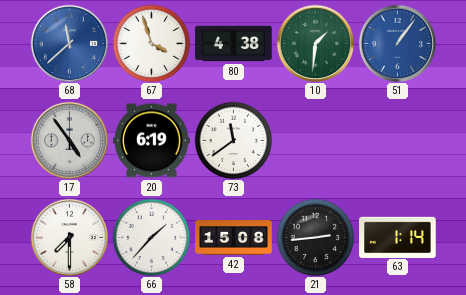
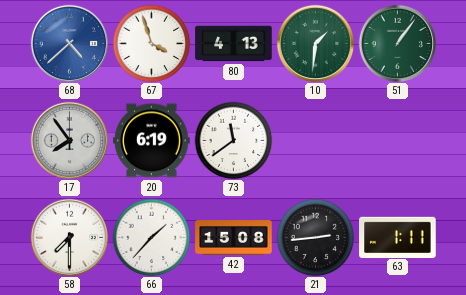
68: 11:38 -> 4:38 (69, 43)
80: 4:38 -> 4:13 (234, 44)
51 dial: blue -> green (397, 43)
17: 4:54 -> 7:54 (69, 140)
63: 1:14 -> 1:11 (398, 237)
